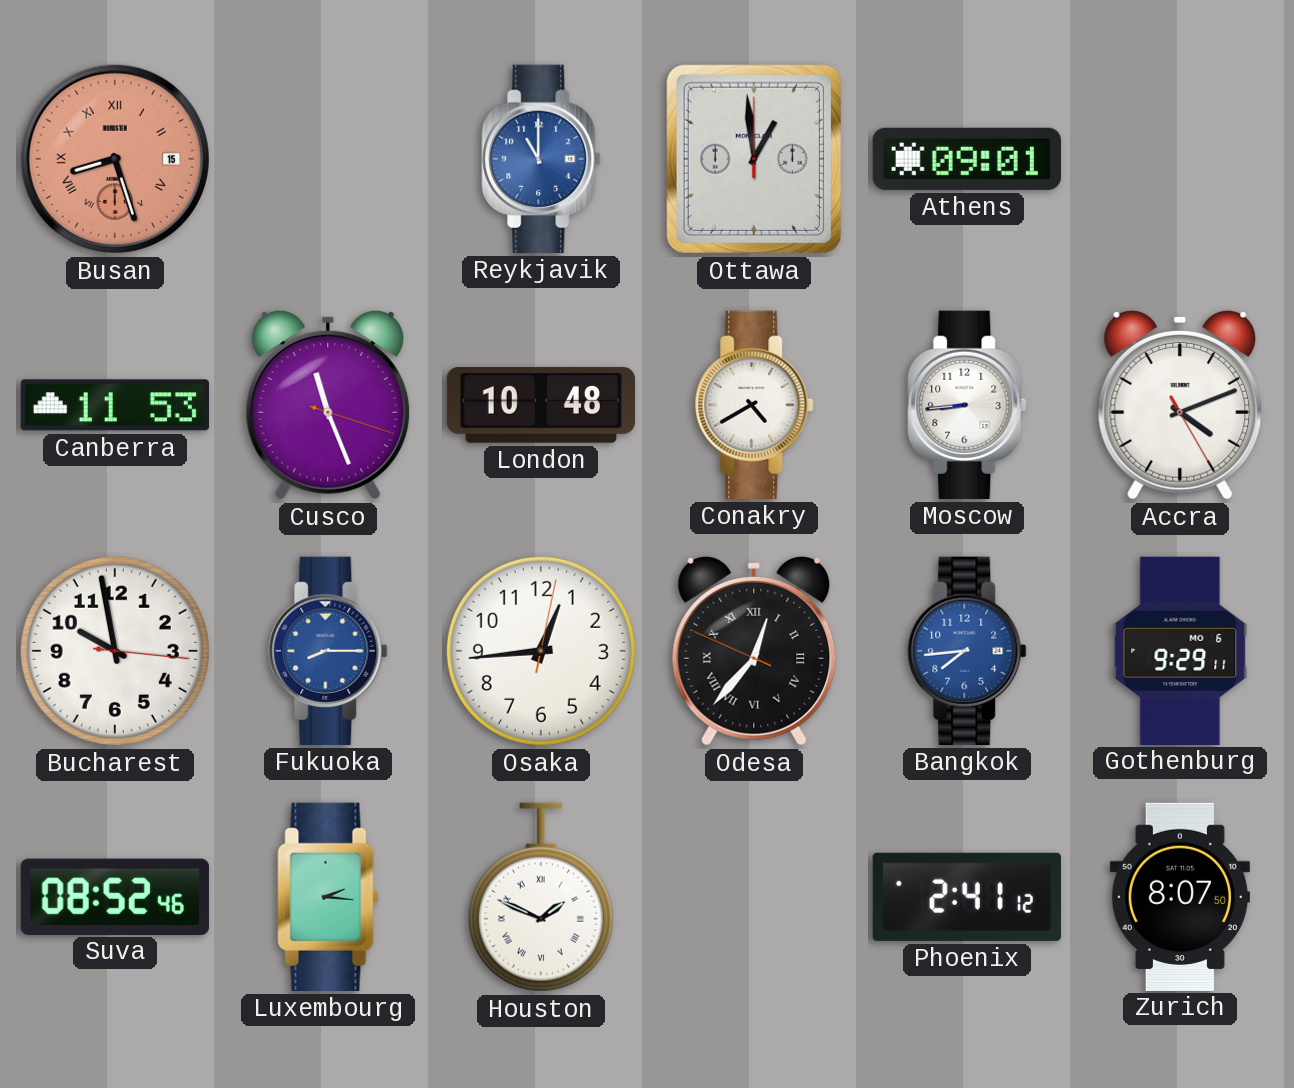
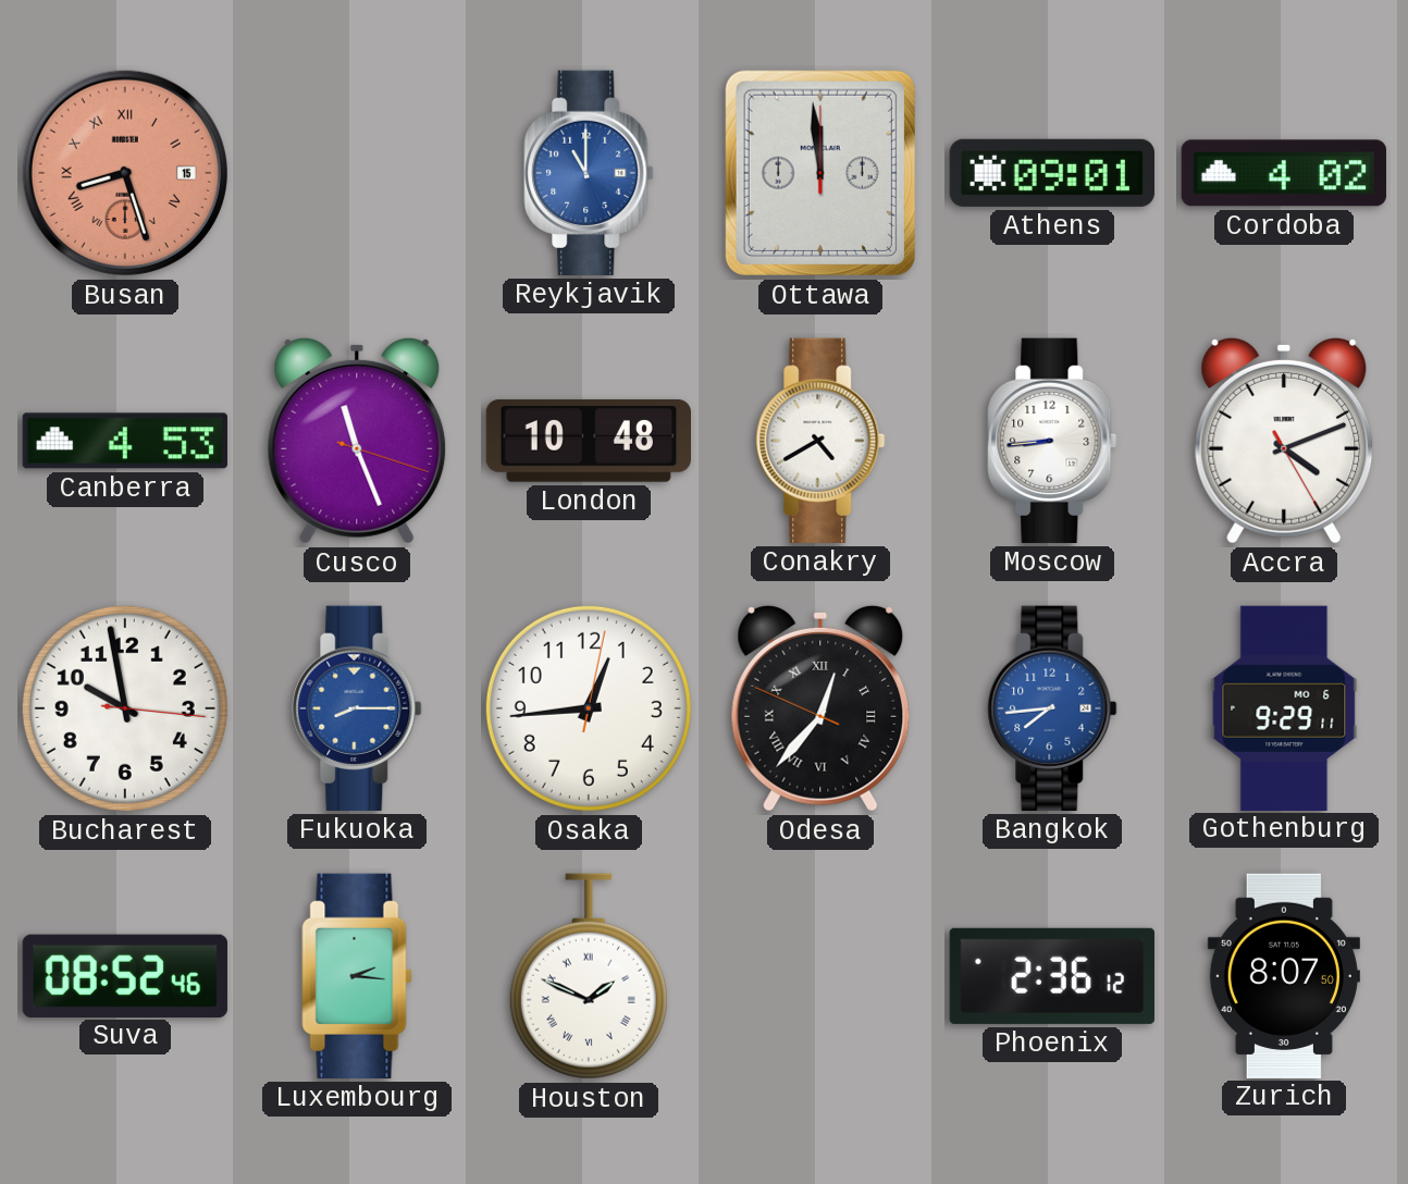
Ottawa: 12:59 -> 11:59 (820, 173)
Cordoba: none -> 4:02 (1284, 173)
Canberra: 11:53 -> 4:53 (125, 441)
Phoenix: 2:41 -> 2:36 (1052, 976)
